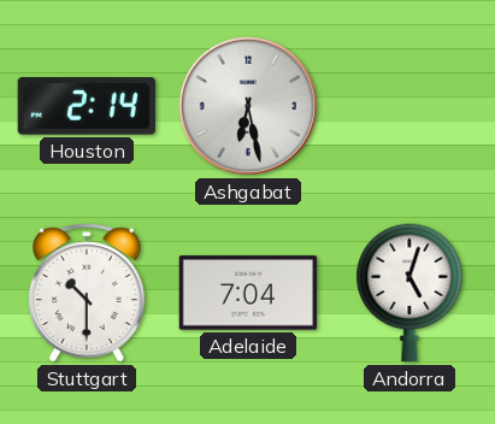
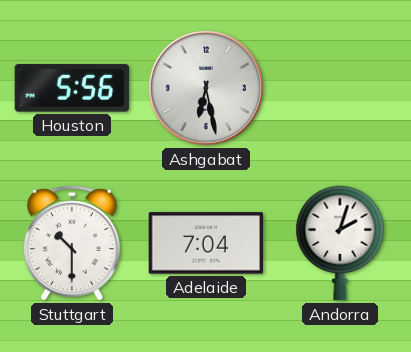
Houston: 2:14 -> 5:56 (72, 88)
Andorra: 5:03 -> 2:03 (340, 243)
